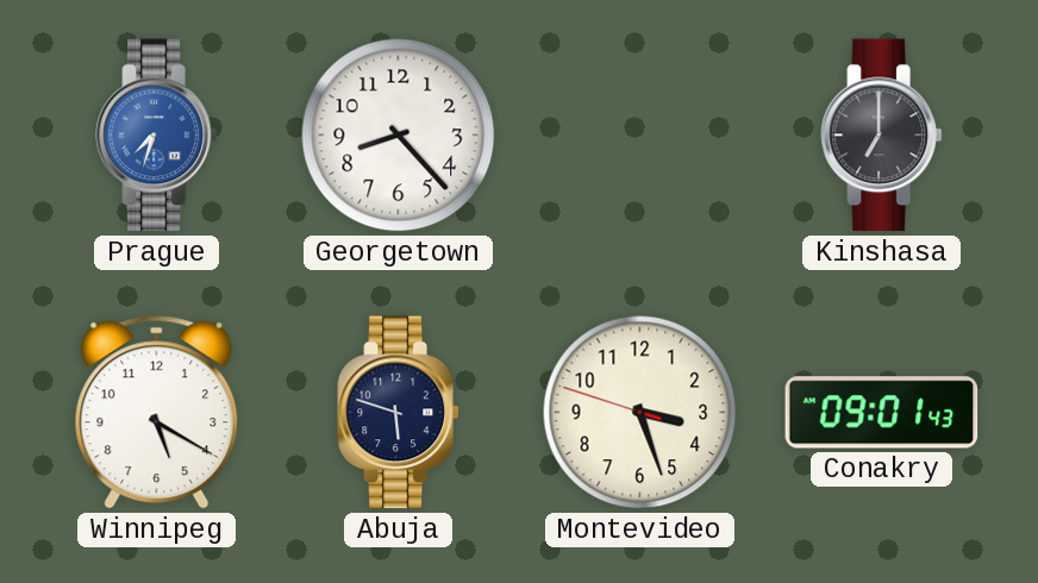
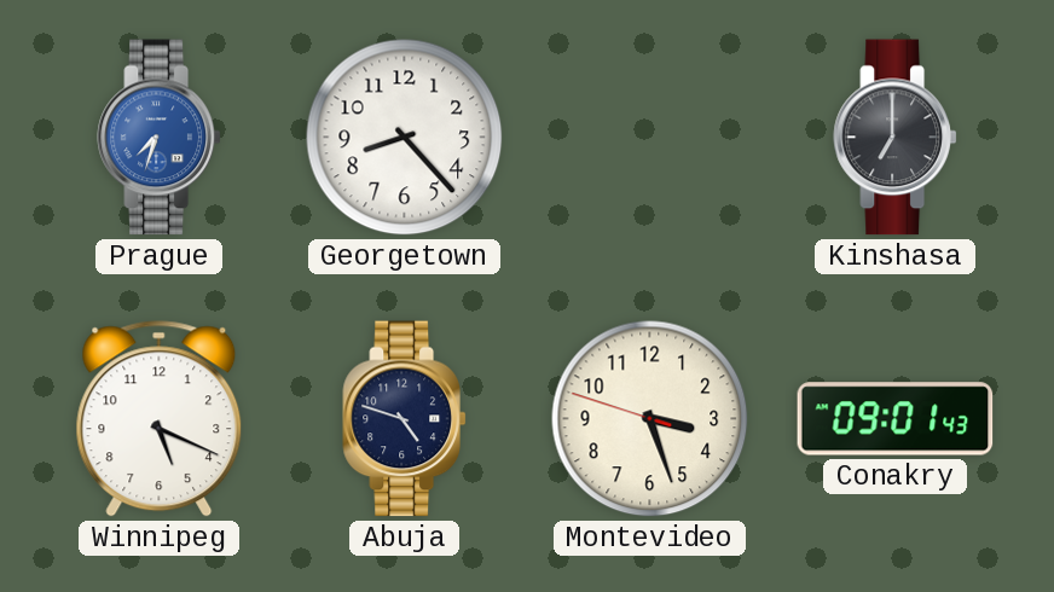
Winnipeg: 5:20 -> 5:19 (160, 419)
Abuja: 5:48 -> 4:48 (405, 419)
